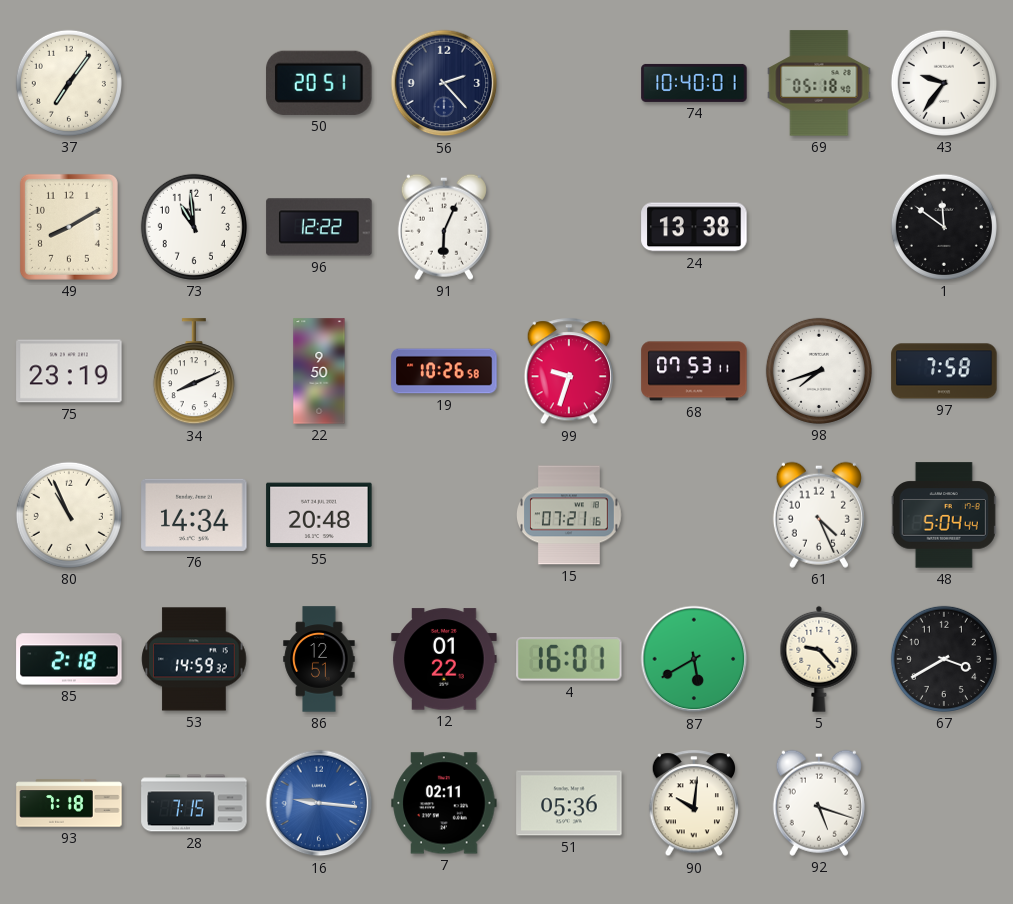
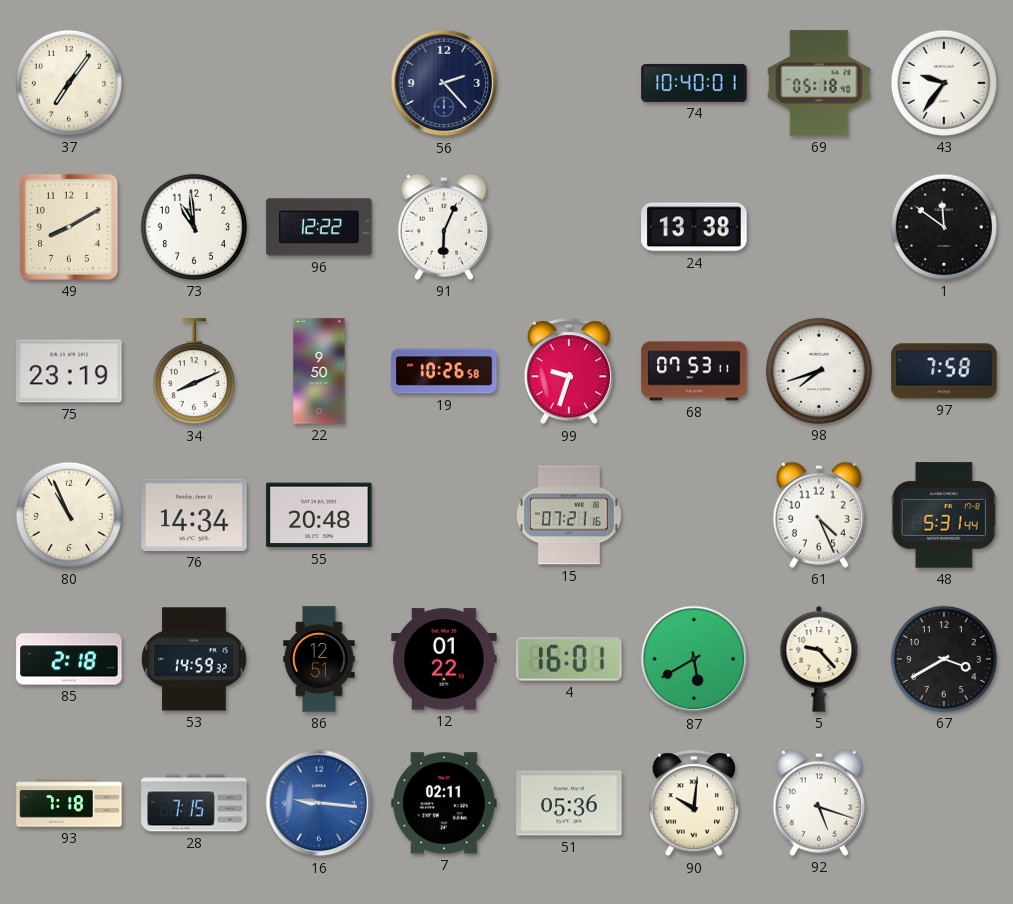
50: 20:51 -> none (319, 83)
48: 5:04 -> 5:31 (944, 515)
